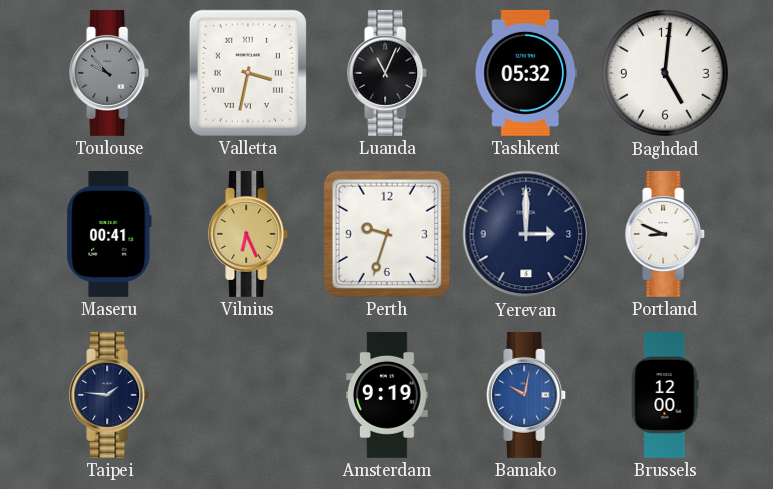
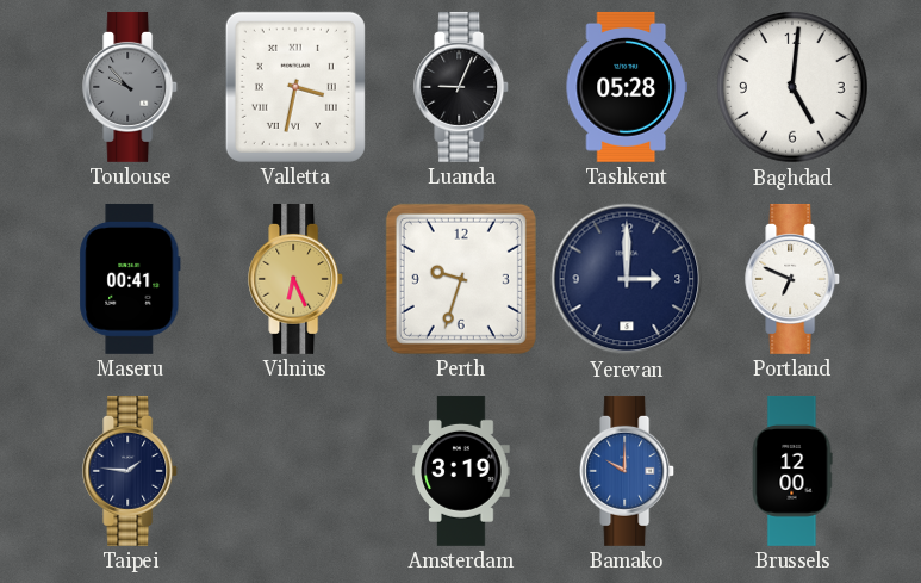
Luanda: 11:04 -> 9:04 (462, 87)
Tashkent: 05:32 -> 05:28 (626, 87)
Portland: 8:49 -> 6:49 (794, 279)
Amsterdam: 9:19 -> 3:19 (461, 471)
Bamako: 10:02 -> 10:00 (628, 471)
